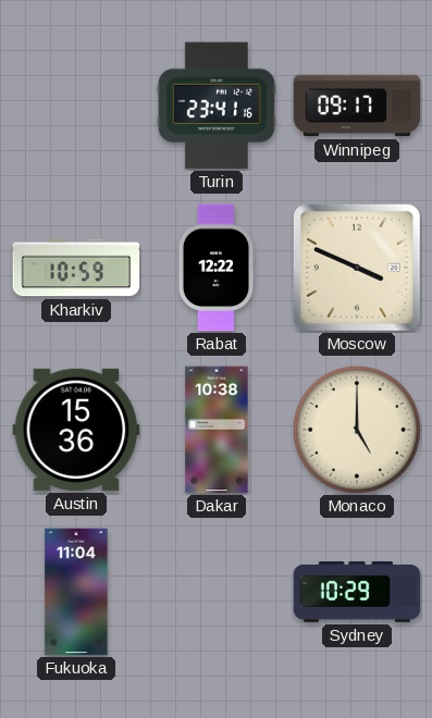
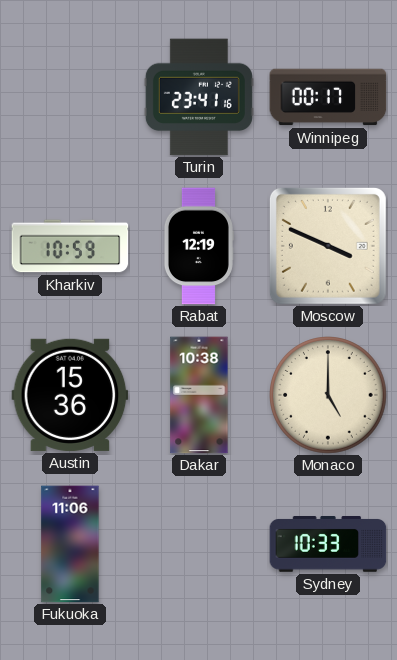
Winnipeg: 09:17 -> 00:17 (328, 97)
Rabat: 12:22 -> 12:19 (198, 246)
Fukuoka: 11:04 -> 11:06 (70, 544)
Sydney: 10:29 -> 10:33 (328, 545)
